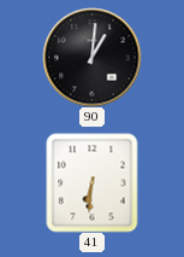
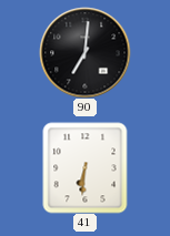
90: 1:01 -> 7:01 (84, 52)
